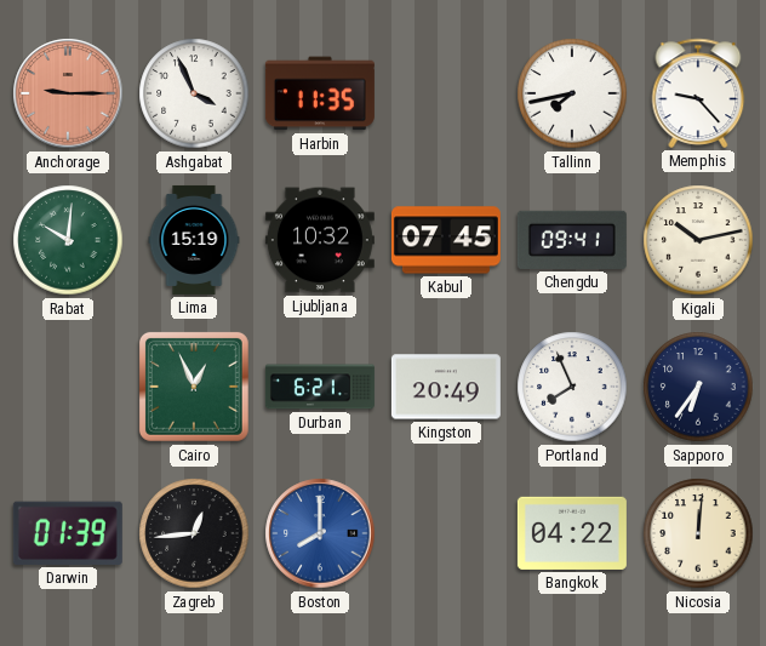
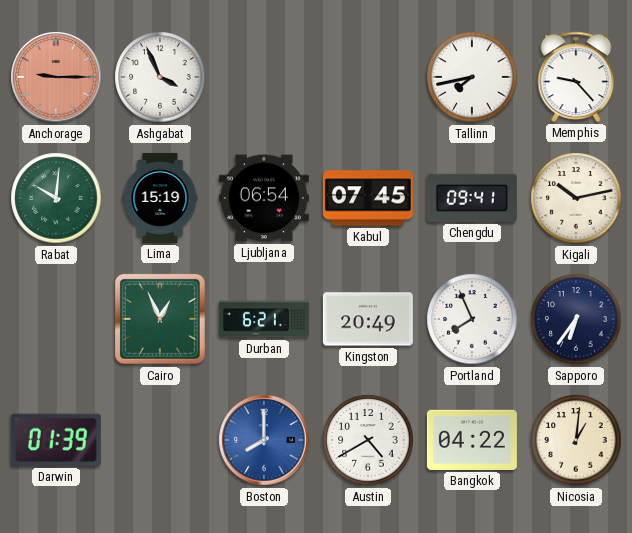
Harbin: 11:35 -> none (320, 93)
Ljubljana: 10:32 -> 06:54 (264, 198)
Zagreb: 12:44 -> none (194, 533)
Austin: none -> 4:40 (368, 440)
Nicosia: 12:01 -> 1:01 (576, 440)
